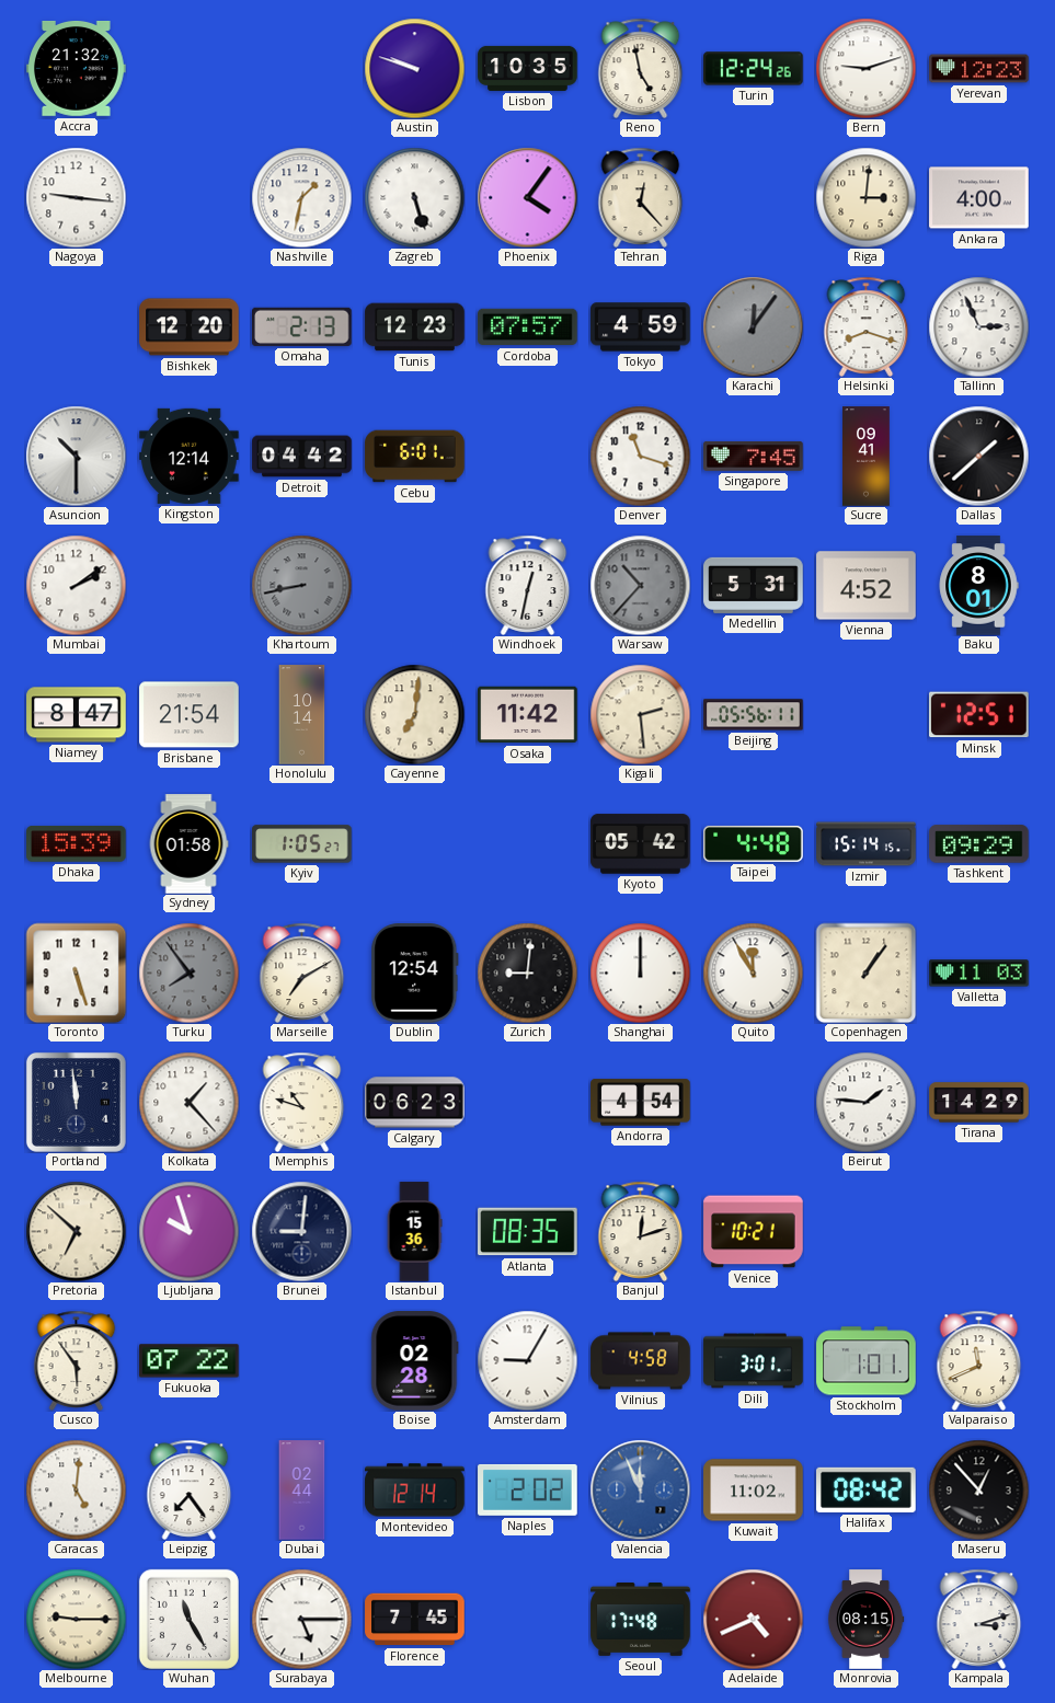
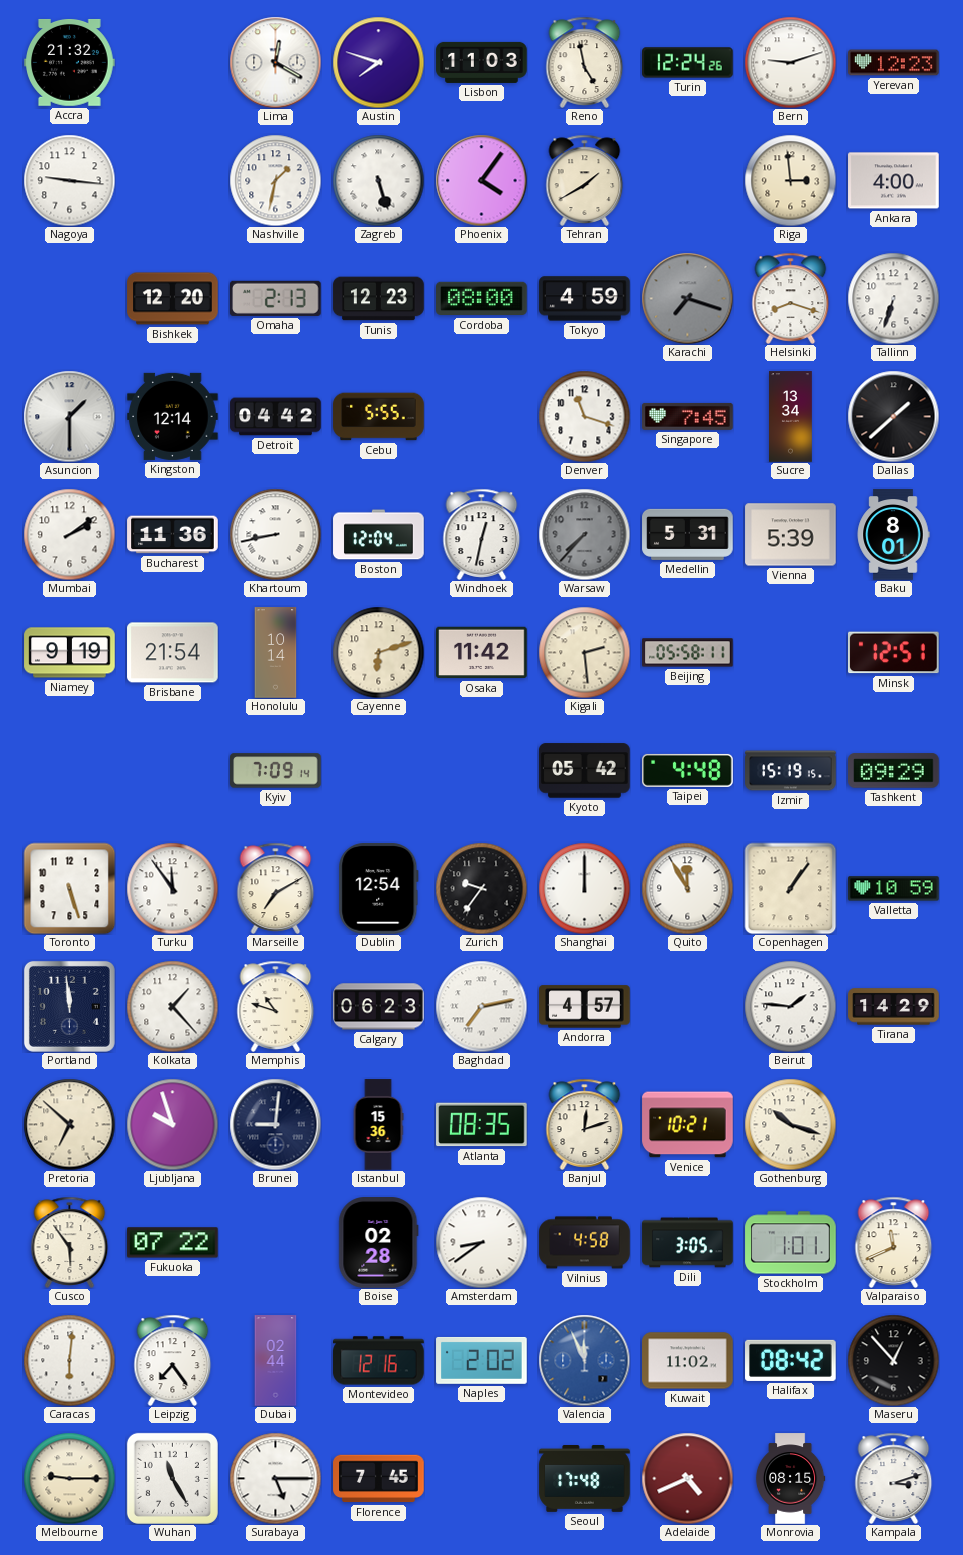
Lima: none -> 12:20 (275, 62)
Austin: 9:48 -> 7:48 (378, 62)
Lisbon: 10:35 -> 11:03 (482, 62)
Tehran: 12:23 -> 1:40 (585, 180)
Riga: 3:01 -> 2:59 (790, 180)
Cordoba: 07:57 -> 08:00 (482, 299)
Karachi: 12:06 -> 7:18 (687, 298)
Tallinn: 2:56 -> 6:33 (893, 298)
Asuncion: 10:30 -> 1:30 (69, 416)
Cebu: 6:01 -> 5:55 (379, 417)
Sucre: 09:41 -> 13:34 (791, 417)
Bucharest: none -> 11:36 (173, 535)
Khartoum dial: grey -> white (275, 534)
Boston: none -> 12:04 (379, 535)
Warsaw: 10:37 -> 7:37 (584, 534)
Vienna: 4:52 -> 5:39 (791, 535)
Niamey: 8:47 -> 9:19 (70, 653)
Cayenne: 7:01 -> 6:12 (378, 652)
Beijing: 05:56 -> 05:58 (688, 653)
Dhaka: 15:39 -> none (77, 843)
Sydney: 01:58 -> none (188, 844)
Kyiv: 1:05 -> 7:09 (276, 771)
Izmir: 15:14 -> 15:19 (791, 771)
Turku: 7:54 -> 11:54 (172, 888)
Turku dial: grey -> white (172, 888)
Zurich: 9:01 -> 9:36 (481, 888)
Valletta: 11:03 -> 10:59 (894, 889)
Baghdad: none -> 7:13 (481, 1006)
Andorra: 4:54 -> 4:57 (585, 1007)
Gothenburg: none -> 10:18 (790, 1124)
Amsterdam: 9:05 -> 8:39 (481, 1242)
Dili: 3:01 -> 3:05 (688, 1243)
Caracas: 5:01 -> 6:01 (69, 1360)
Montevideo: 12:14 -> 12:16 (379, 1361)
